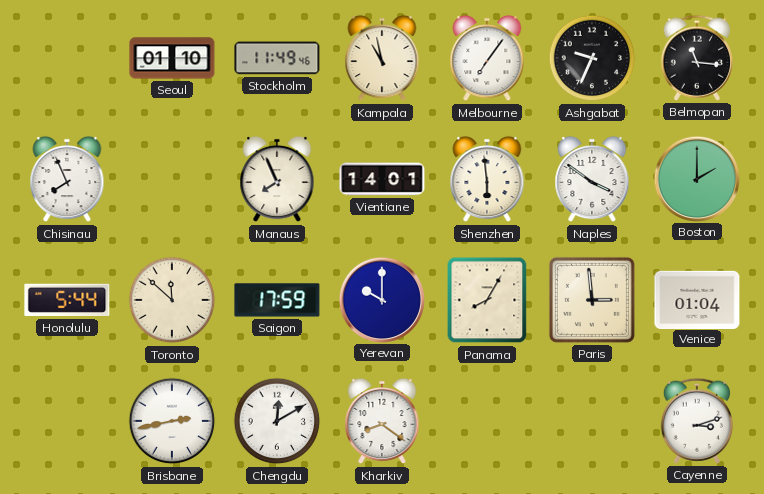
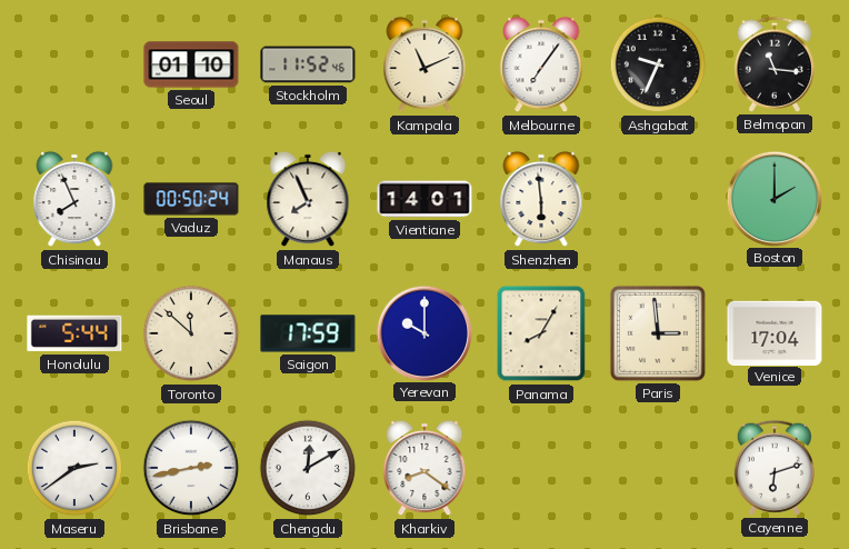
Stockholm: 11:49 -> 11:52 (308, 64)
Kampala: 10:58 -> 11:11 (425, 64)
Vaduz: none -> 00:50 (191, 199)
Naples: 3:51 -> none (592, 179)
Venice: 01:04 -> 17:04 (775, 332)
Maseru: none -> 2:39 (74, 468)
Cayenne: 3:12 -> 6:12 (775, 468)
